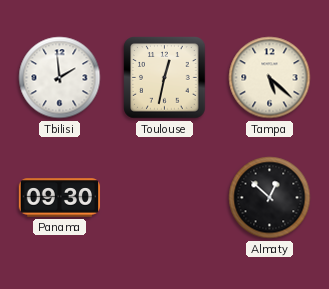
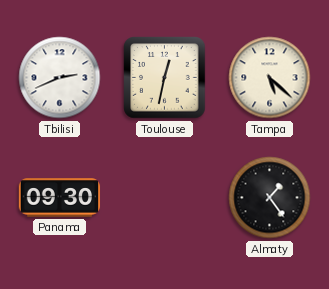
Tbilisi: 1:59 -> 2:41 (60, 78)
Almaty: 12:52 -> 1:24 (270, 198)
